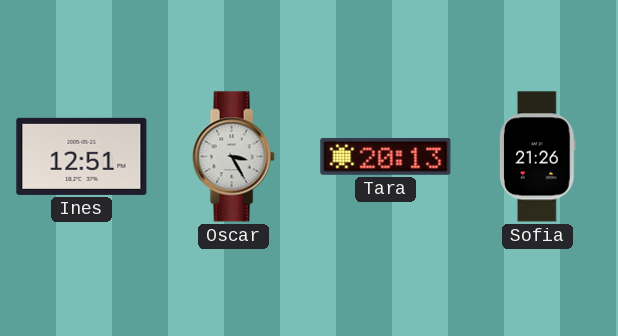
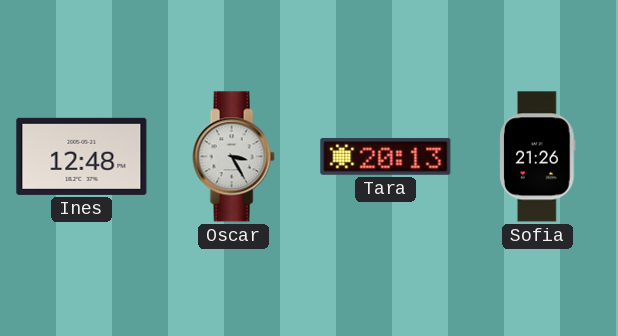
Ines: 12:51 -> 12:48 (82, 156)
